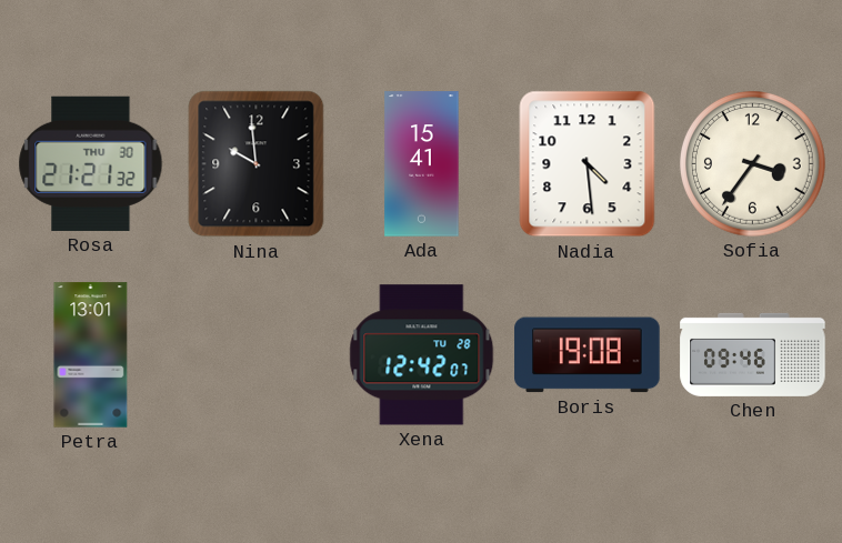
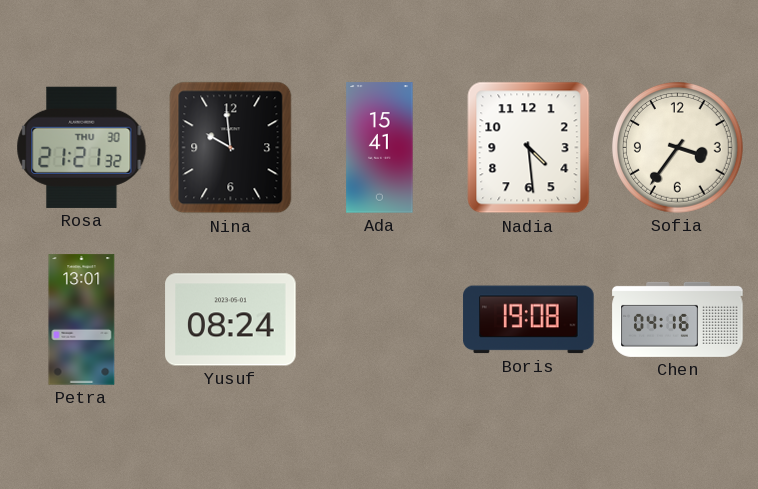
Yusuf: none -> 08:24 (231, 320)
Xena: 12:42 -> none (422, 355)
Chen: 09:46 -> 04:16 (678, 319)
